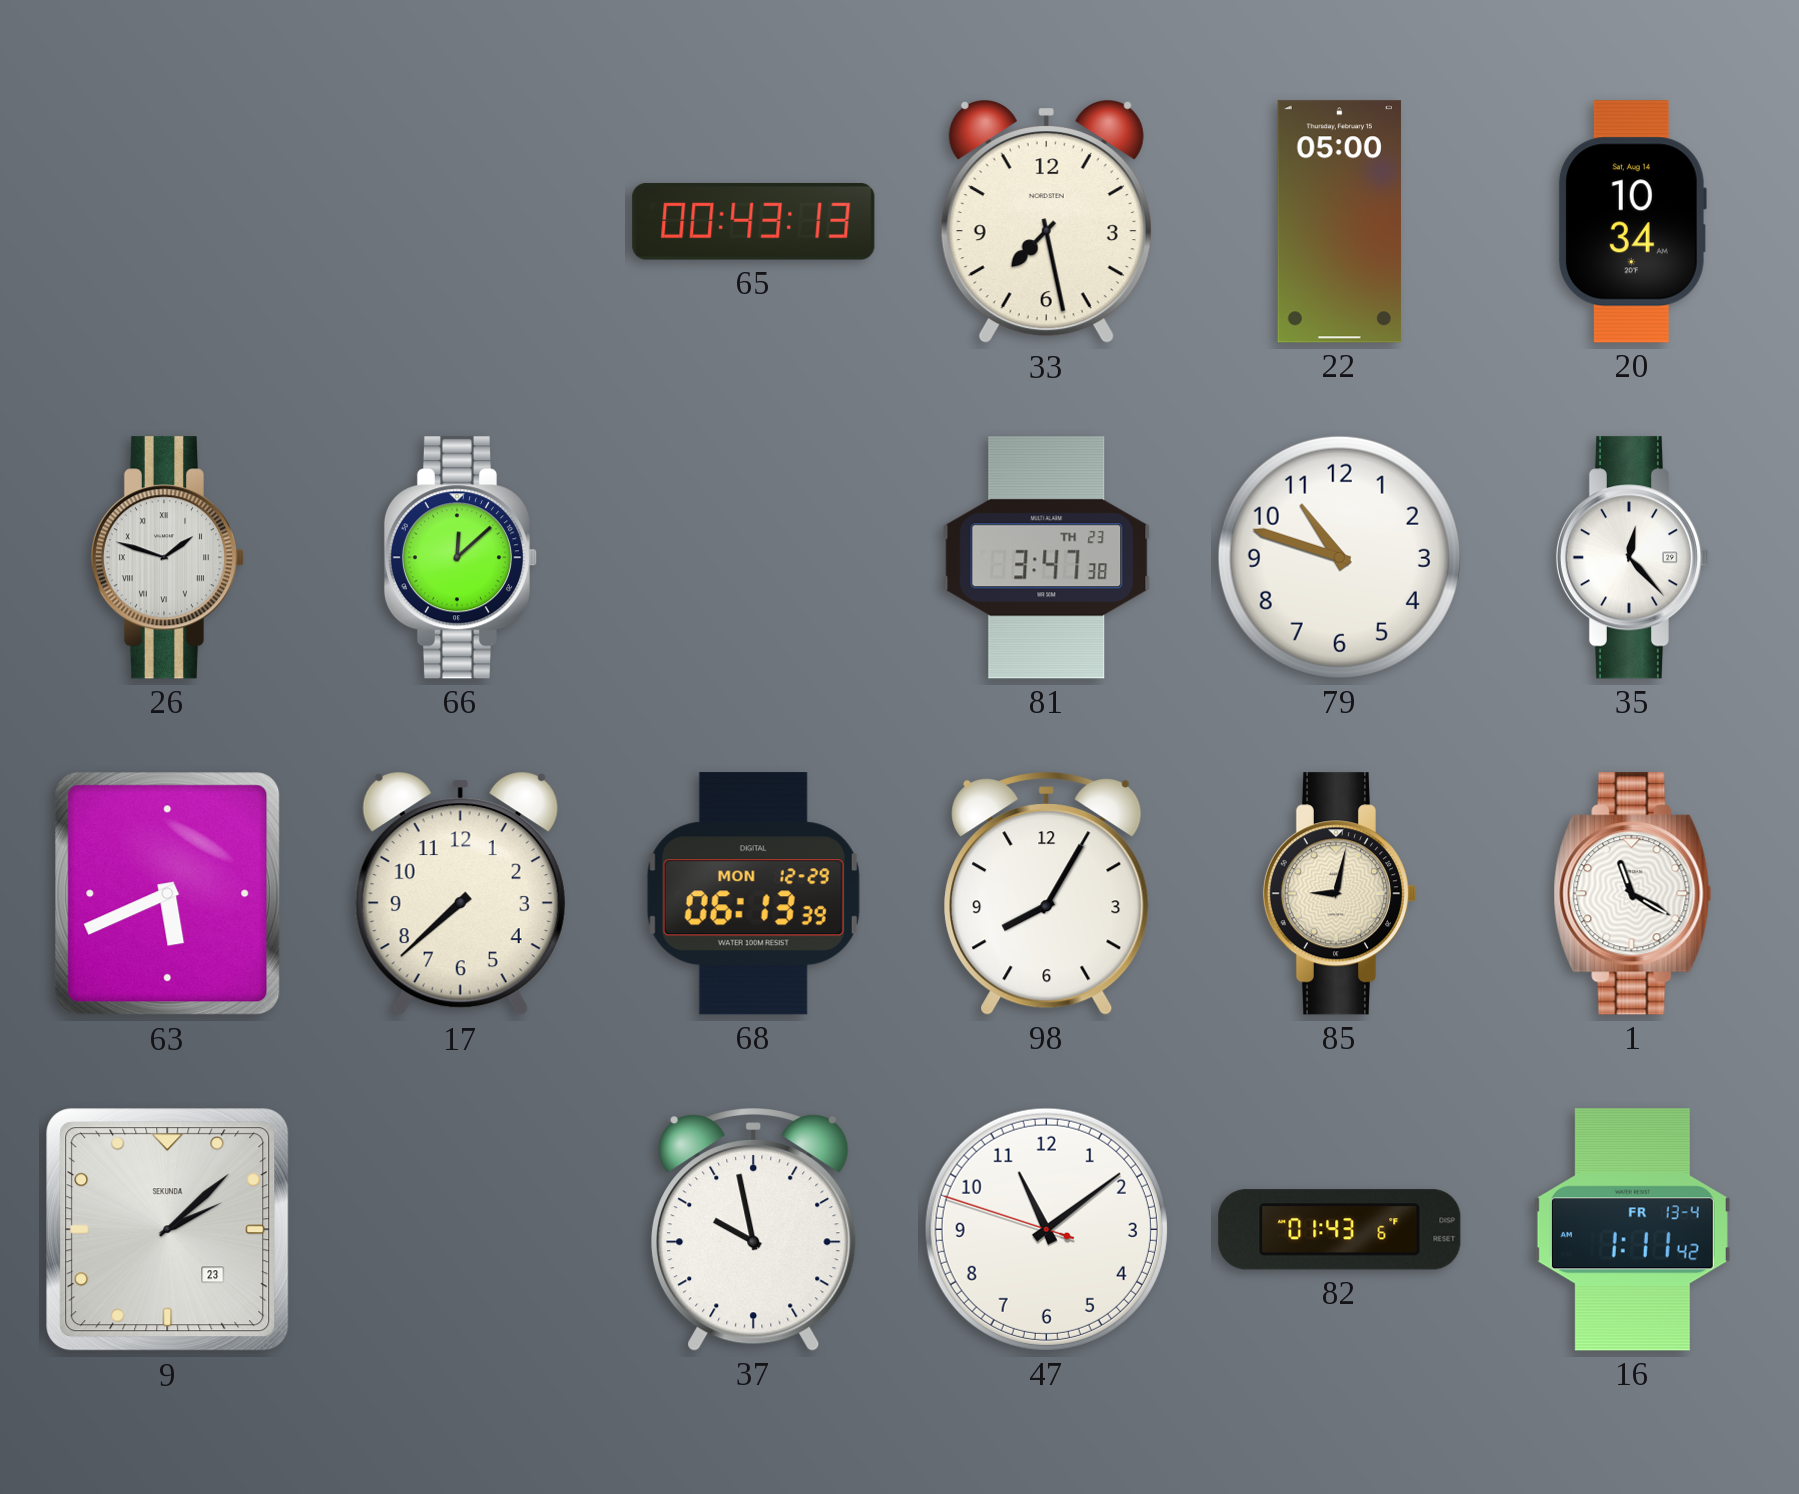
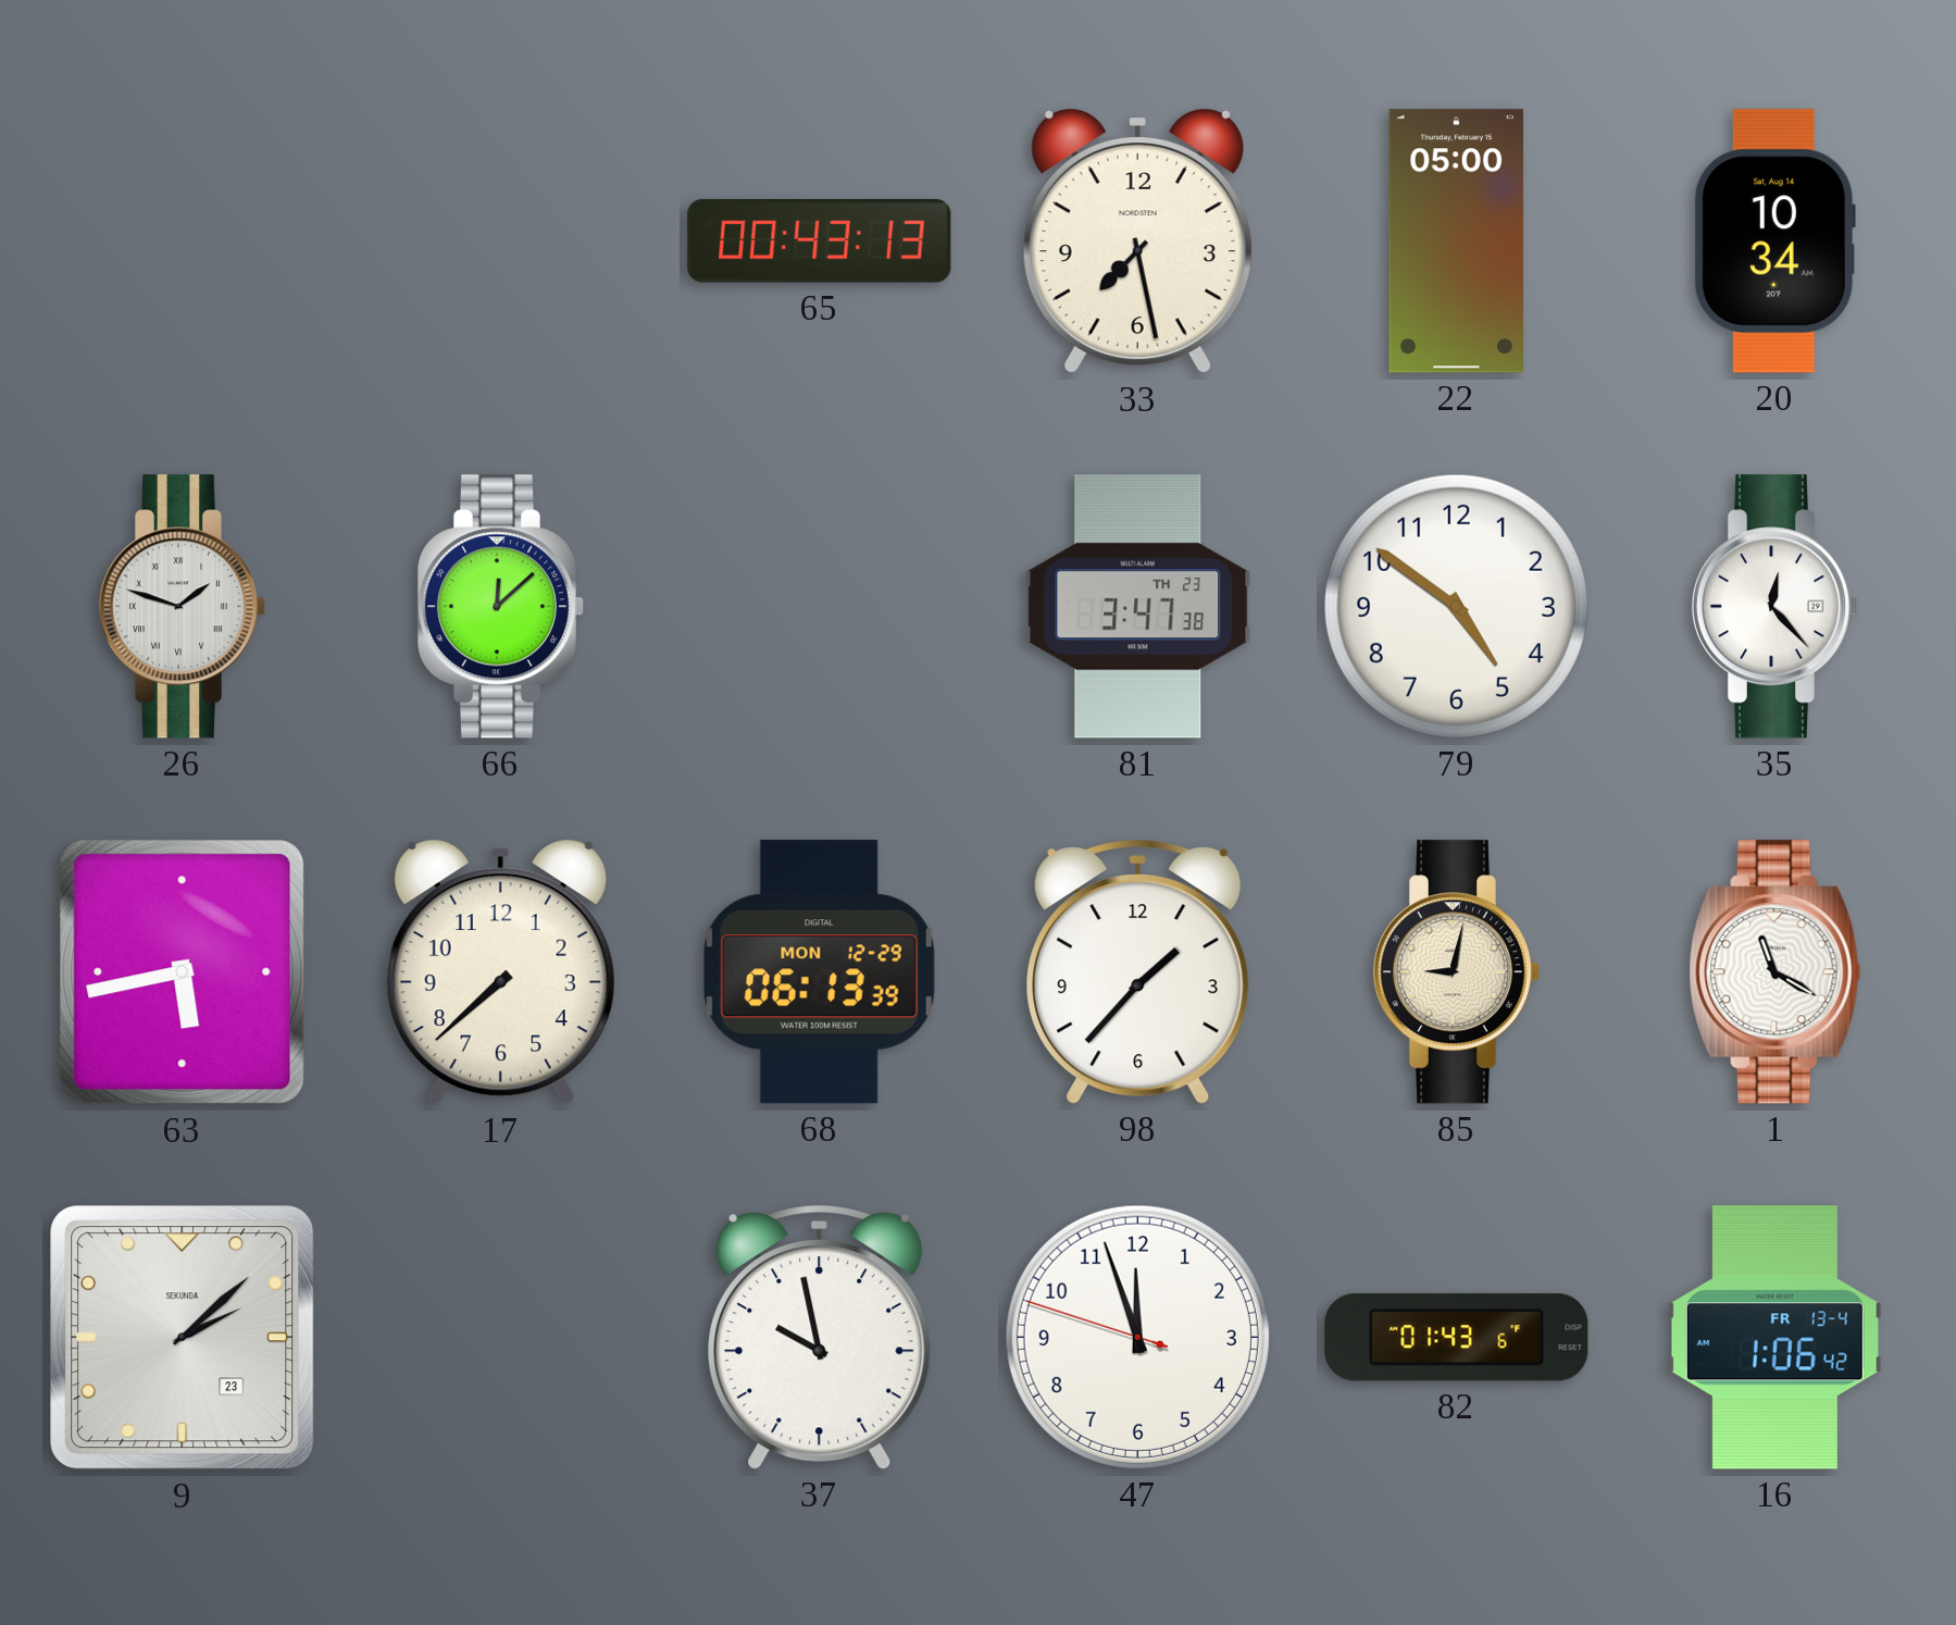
79: 10:48 -> 4:51 (1456, 606)
63: 5:41 -> 5:43 (183, 972)
98: 8:05 -> 1:37 (1138, 972)
47: 11:08 -> 11:56 (1137, 1337)
16: 1:11 -> 1:06 (1774, 1338)
